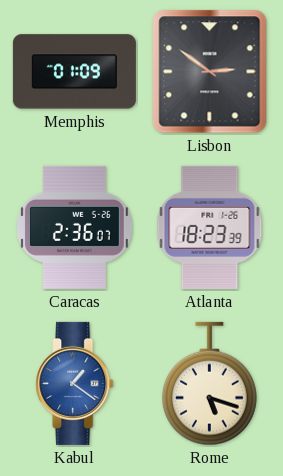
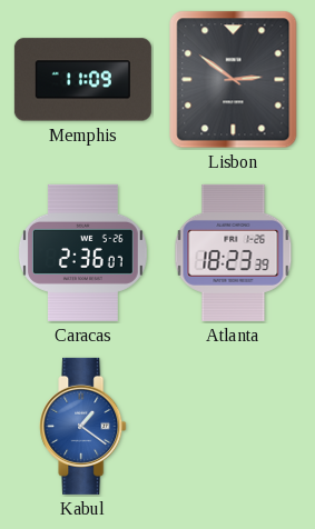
Memphis: 01:09 -> 11:09 (82, 80)
Rome: 5:18 -> none (210, 384)
